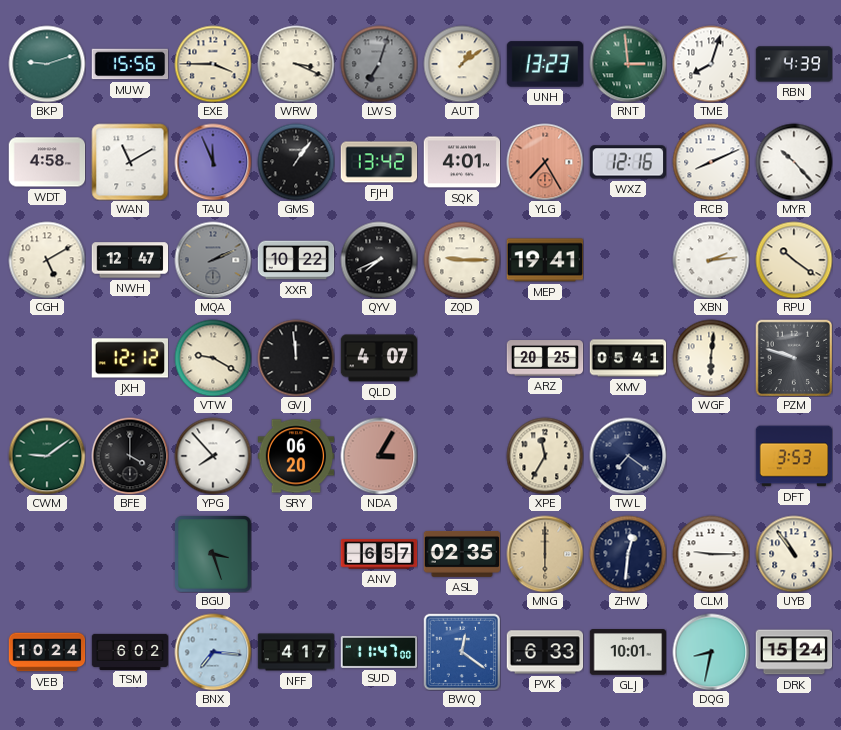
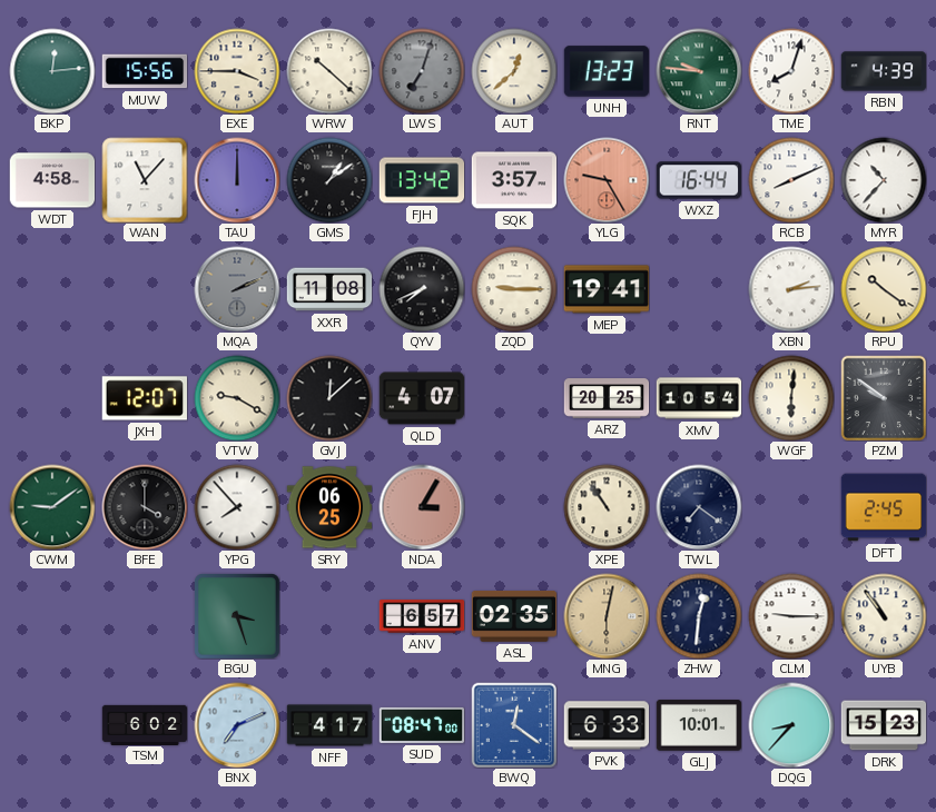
BKP: 9:12 -> 12:14 (52, 71)
WRW: 3:19 -> 10:22 (329, 71)
AUT: 1:09 -> 12:38 (514, 71)
RNT: 2:59 -> 9:46 (699, 71)
WAN: 11:10 -> 11:07 (145, 180)
TAU: 11:56 -> 12:00 (237, 180)
GMS: 1:06 -> 1:09 (329, 180)
SQK: 4:01 -> 3:57 (514, 180)
YLG: 7:25 -> 9:25 (607, 180)
WXZ: 12:16 -> 16:44 (698, 180)
MYR: 10:23 -> 10:37 (884, 180)
CGH: 5:10 -> none (47, 260)
NWH: 12:47 -> none (130, 260)
XXR: 10:22 -> 11:08 (329, 289)
JXH: 12:12 -> 12:07 (145, 398)
GVJ: 11:59 -> 12:08 (329, 398)
XMV: 05:41 -> 10:54 (699, 398)
PZM: 9:48 -> 9:51 (884, 398)
SRY: 06:20 -> 06:25 (329, 507)
XPE: 11:35 -> 10:54 (607, 507)
DFT: 3:53 -> 2:45 (884, 507)
MNG: 6:00 -> 6:02 (607, 616)
VEB: 10:24 -> none (47, 652)
BNX: 7:16 -> 7:11 (237, 725)
SUD: 11:47 -> 08:47 (422, 725)
DQG: 8:32 -> 8:37 (791, 725)
DRK: 15:24 -> 15:23 (884, 725)
